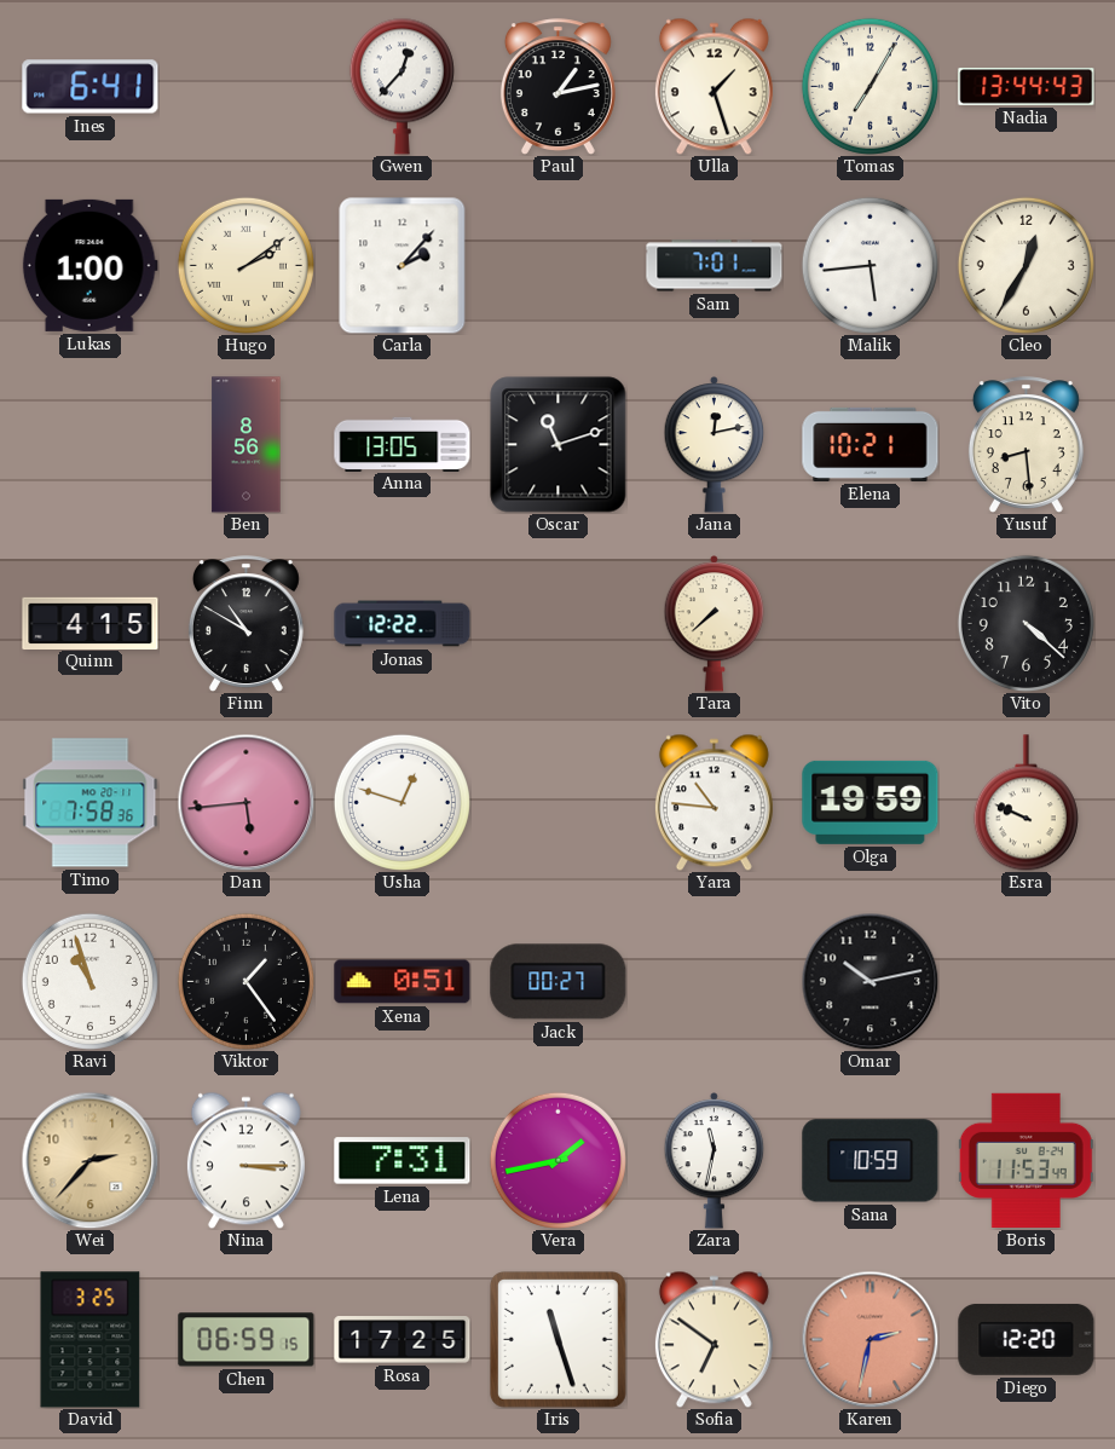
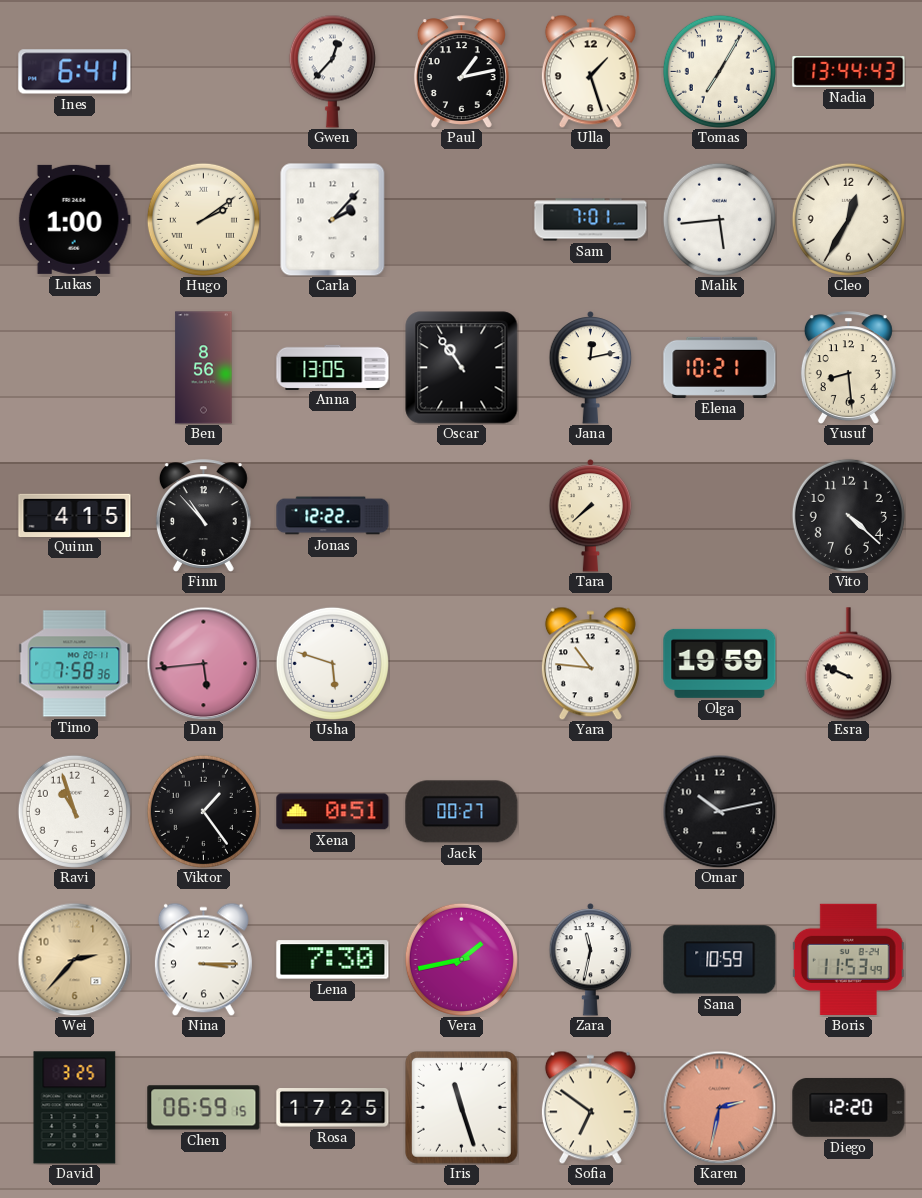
Oscar: 11:12 -> 10:54 (462, 368)
Finn: 10:50 -> 10:53 (203, 515)
Usha: 12:48 -> 5:48 (332, 663)
Lena: 7:31 -> 7:30 (333, 960)
